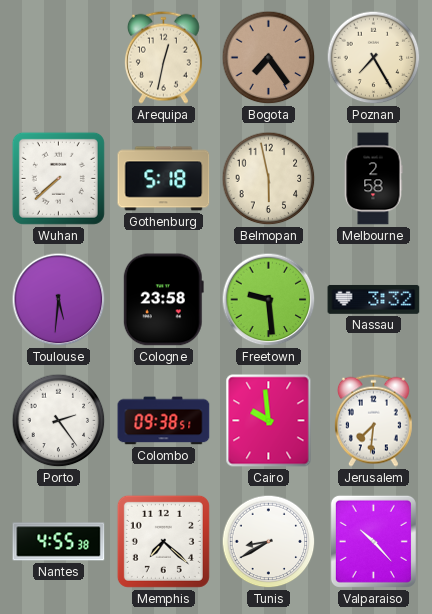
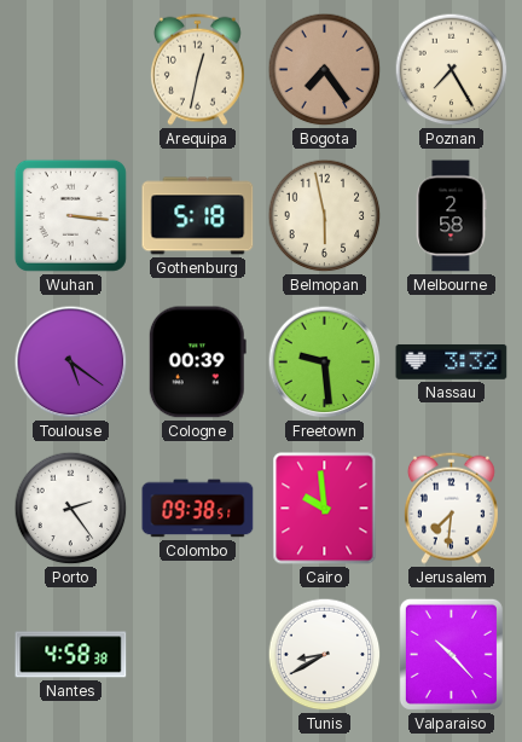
Wuhan: 7:38 -> 3:16 (70, 215)
Toulouse: 5:31 -> 5:21 (71, 363)
Cologne: 23:58 -> 00:39 (197, 363)
Nantes: 4:55 -> 4:58 (71, 655)
Memphis: 7:22 -> none (163, 541)
